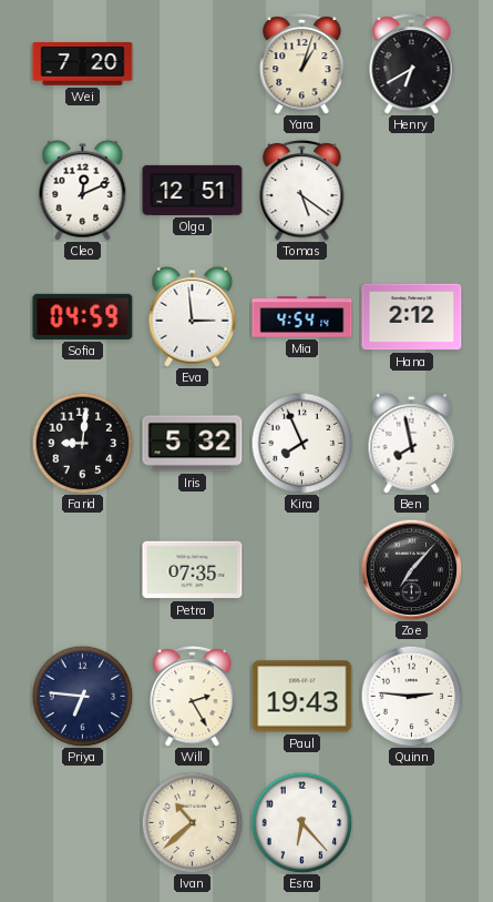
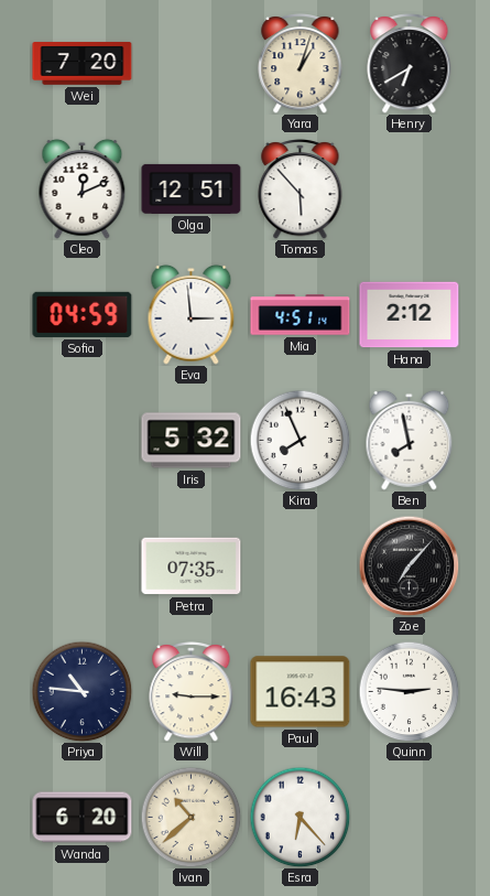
Tomas: 5:21 -> 5:53 (301, 188)
Mia: 4:54 -> 4:51 (301, 315)
Farid: 9:01 -> none (82, 443)
Priya: 6:46 -> 10:46 (81, 691)
Will: 2:25 -> 9:15 (192, 691)
Paul: 19:43 -> 16:43 (301, 692)
Wanda: none -> 6:20 (83, 818)
